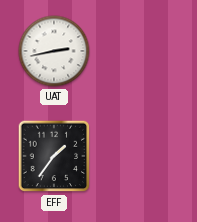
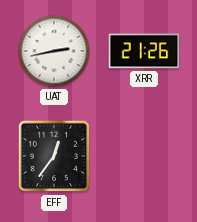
XRR: none -> 21:26 (144, 51)
EFF: 1:36 -> 12:36 (54, 156)
